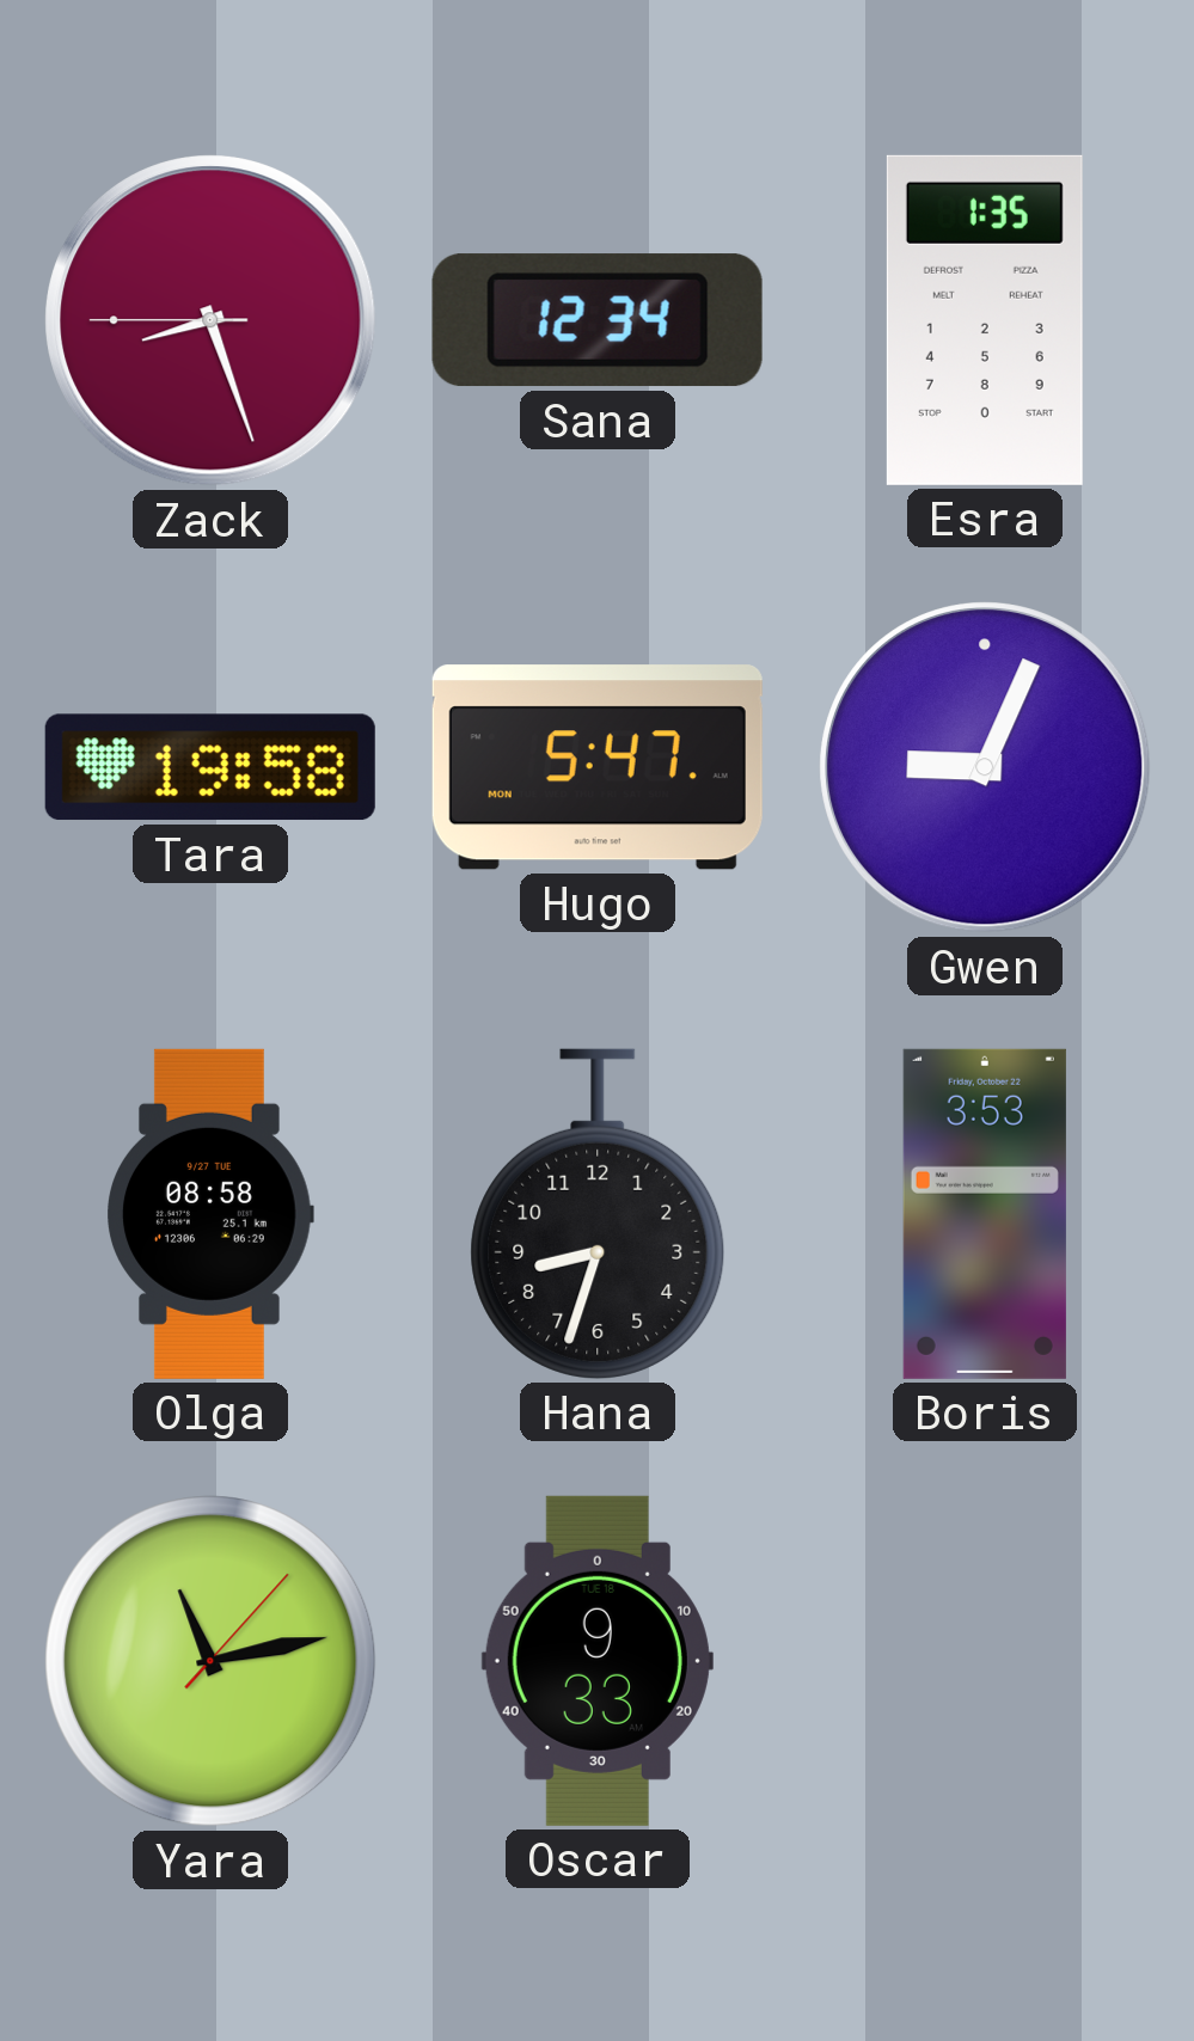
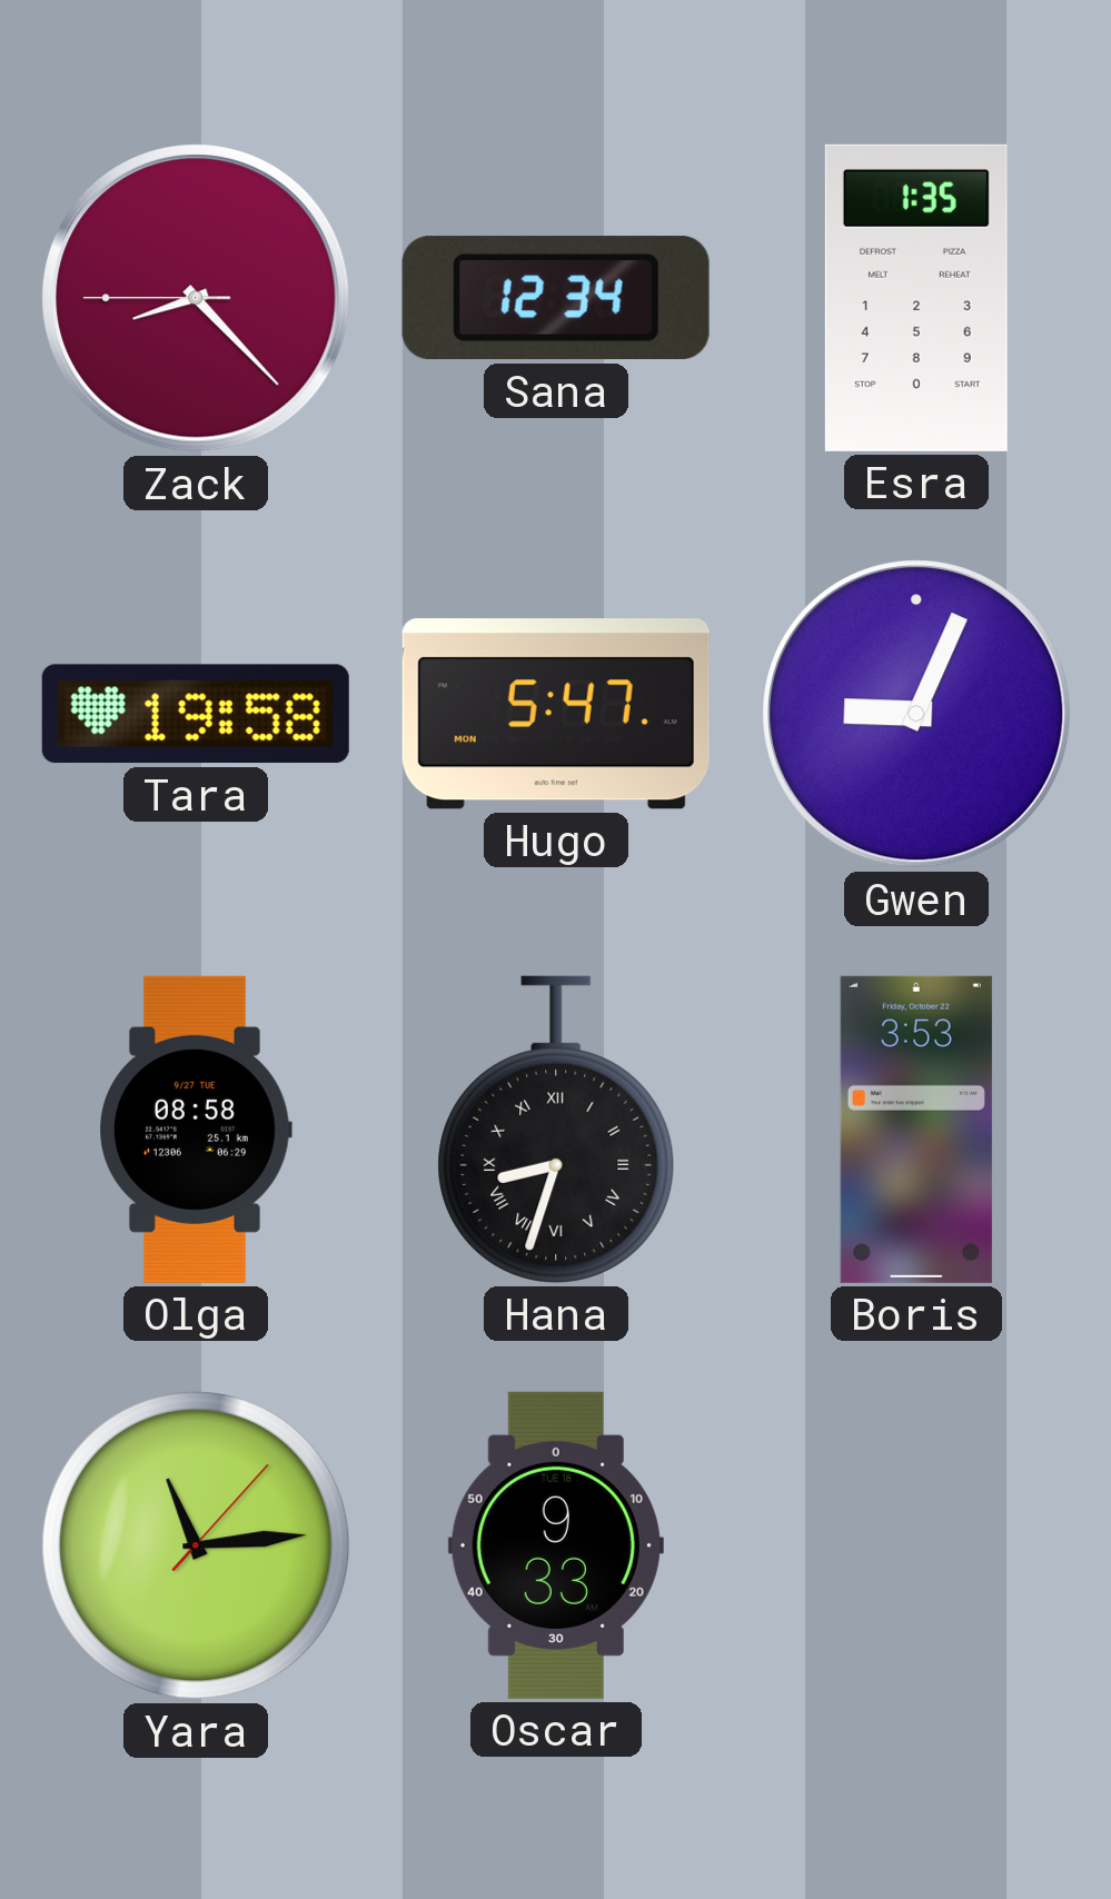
Zack: 8:26 -> 8:22 (197, 299)
Hana numerals: Arabic -> Roman (556, 1130)
Yara: 11:13 -> 11:14 (196, 1545)
